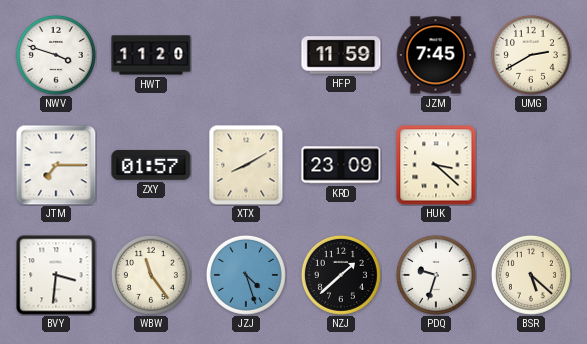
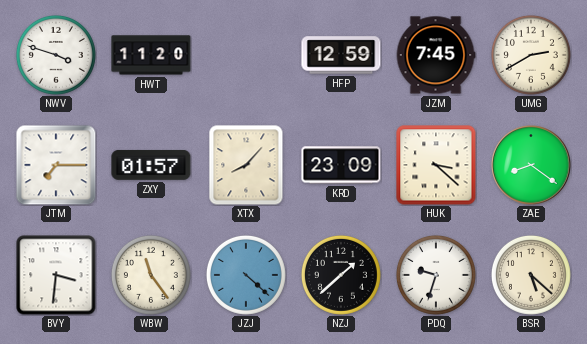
HFP: 11:59 -> 12:59 (341, 55)
XTX: 8:10 -> 8:07 (246, 165)
ZAE: none -> 8:21 (531, 165)
JZJ: 4:27 -> 4:22 (246, 275)
